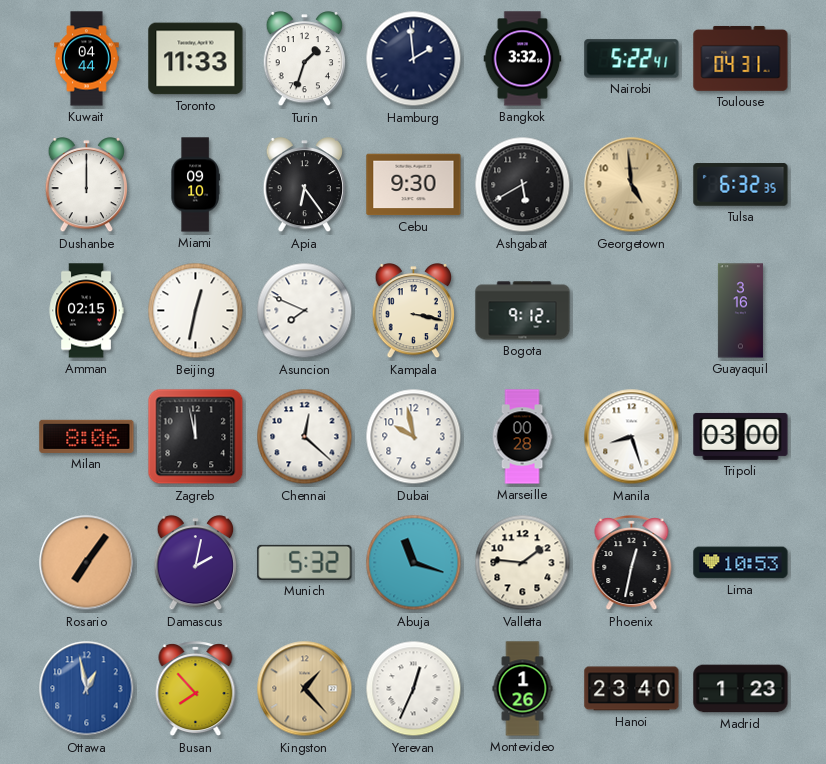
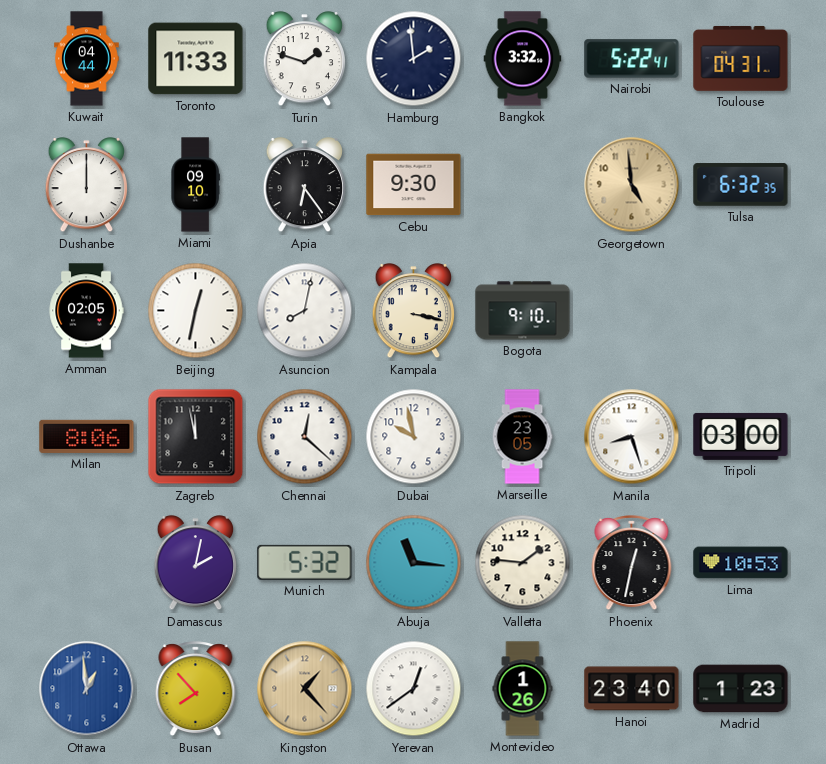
Turin: 1:33 -> 1:48 (305, 60)
Ashgabat: 5:40 -> none (523, 185)
Amman: 02:15 -> 02:05 (86, 311)
Asuncion: 7:49 -> 8:02 (305, 311)
Bogota: 9:12 -> 9:10 (523, 311)
Guayaquil: 3:16 -> none (740, 311)
Marseille: 00:28 -> 23:05 (522, 437)
Rosario: 7:06 -> none (87, 563)
Abuja: 11:18 -> 11:16 (414, 563)
Ottawa: 12:58 -> 12:59 (87, 689)
Yerevan: 12:34 -> 12:39 (414, 689)
